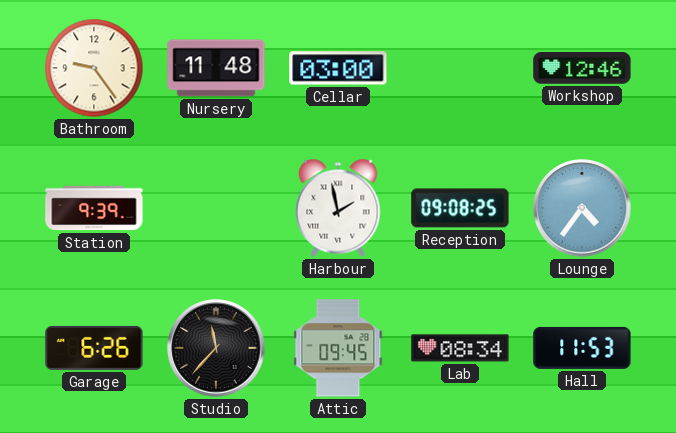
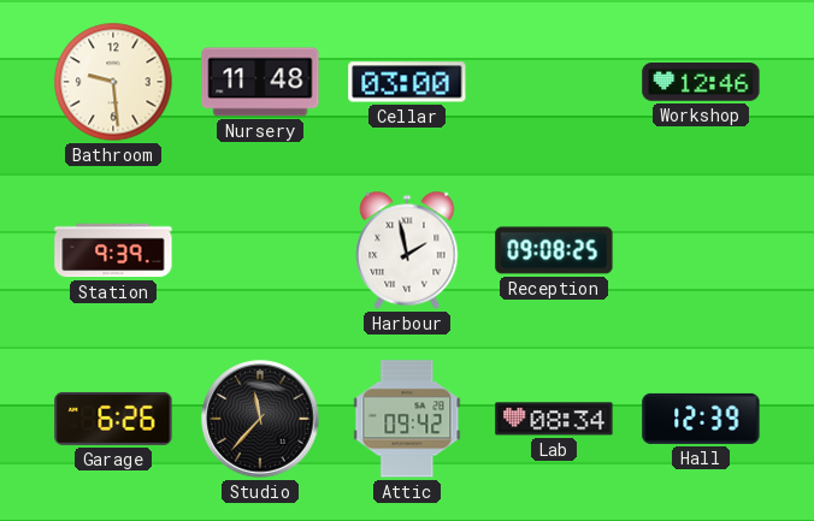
Bathroom: 9:24 -> 9:29 (113, 82)
Lounge: 4:36 -> none (582, 208)
Attic: 09:45 -> 09:42 (407, 419)
Hall: 11:53 -> 12:39 (701, 419)
